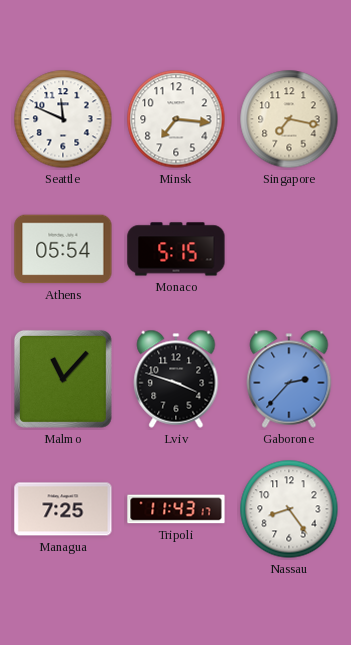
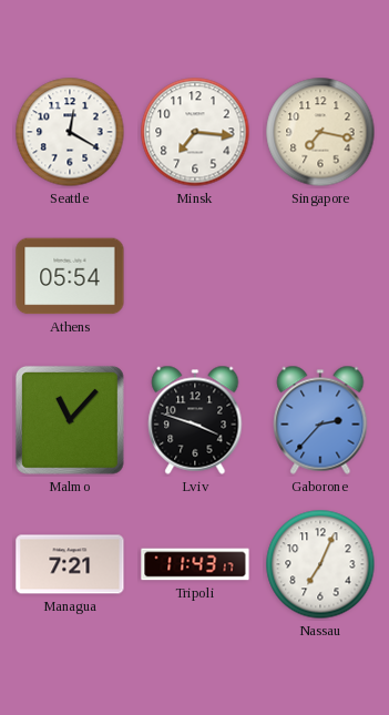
Seattle: 11:49 -> 12:20 (70, 132)
Monaco: 5:15 -> none (176, 249)
Managua: 7:25 -> 7:21 (70, 564)
Nassau: 8:24 -> 7:04 (320, 564)
